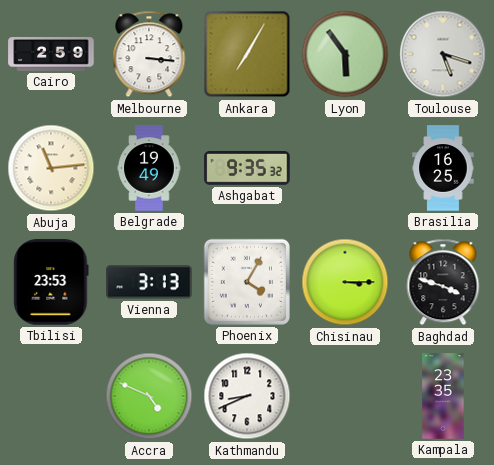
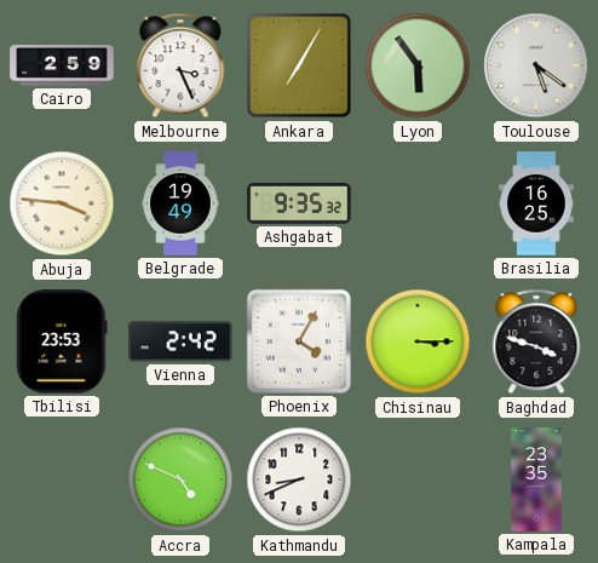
Melbourne: 3:16 -> 3:26 (180, 65)
Toulouse: 5:18 -> 5:21 (536, 65)
Abuja: 11:14 -> 3:46 (62, 203)
Vienna: 3:13 -> 2:42 (180, 341)
